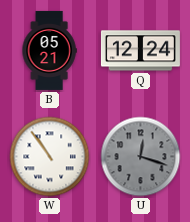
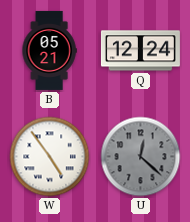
W: 10:54 -> 4:54 (50, 157)
U: 12:18 -> 12:22 (141, 157)
